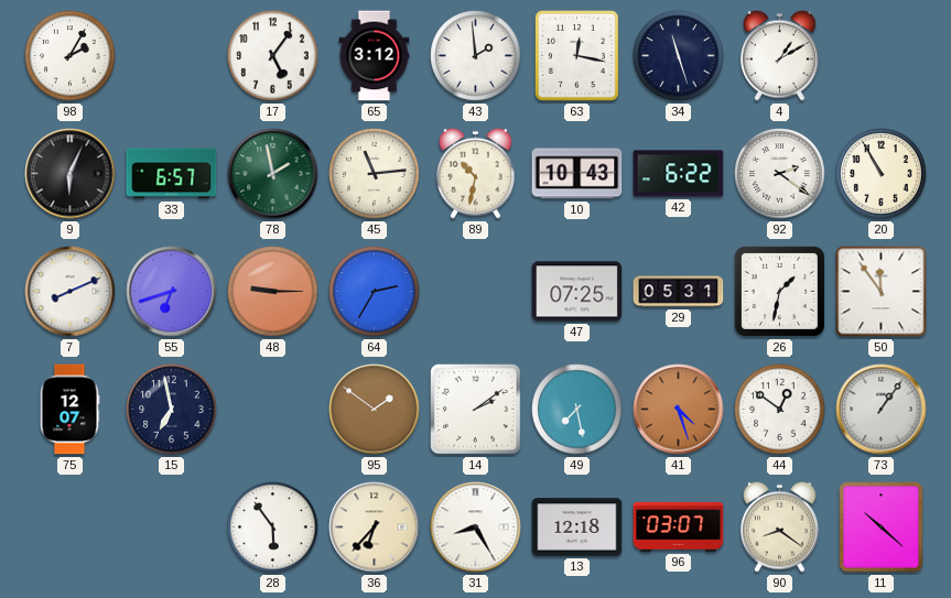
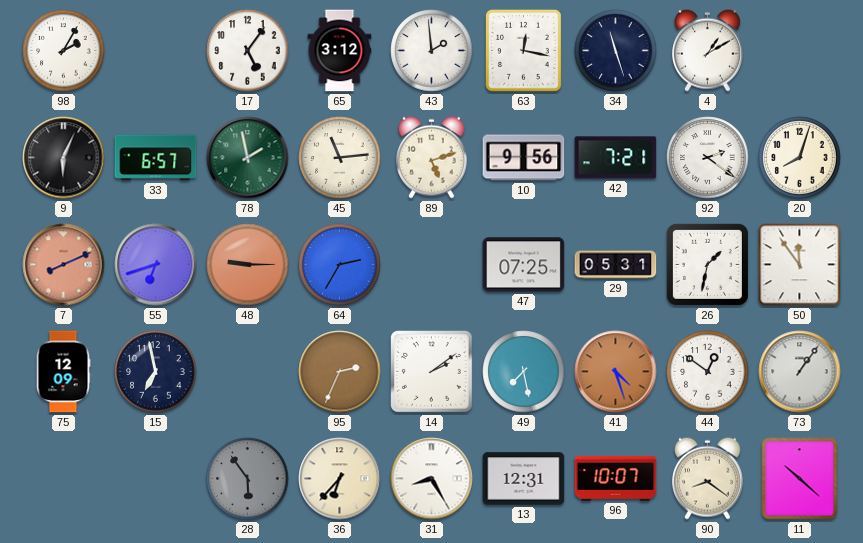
89: 10:32 -> 5:12 (431, 157)
10: 10:43 -> 9:56 (524, 158)
42: 6:22 -> 7:21 (616, 158)
20: 10:55 -> 8:03 (800, 158)
7 dial: white -> salmon (64, 265)
75: 12:07 -> 12:09 (63, 372)
95: 1:51 -> 2:34 (340, 372)
28 dial: white -> grey (248, 479)
13: 12:18 -> 12:31 (524, 479)
96: 03:07 -> 10:07 (616, 478)
